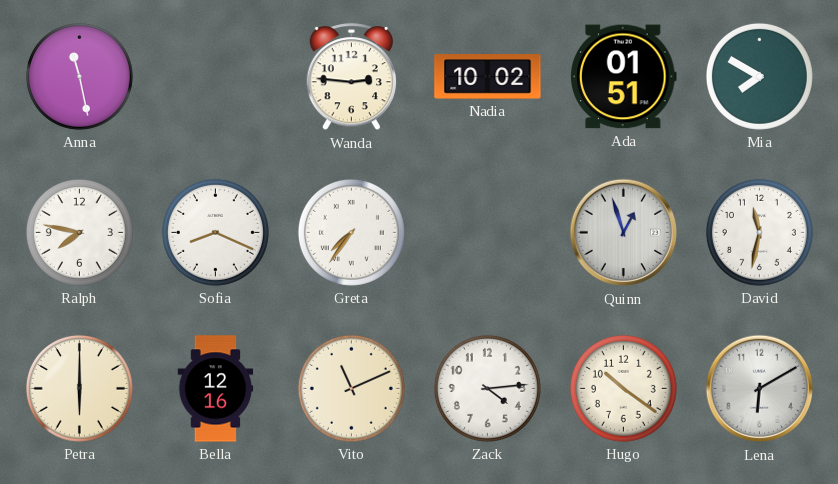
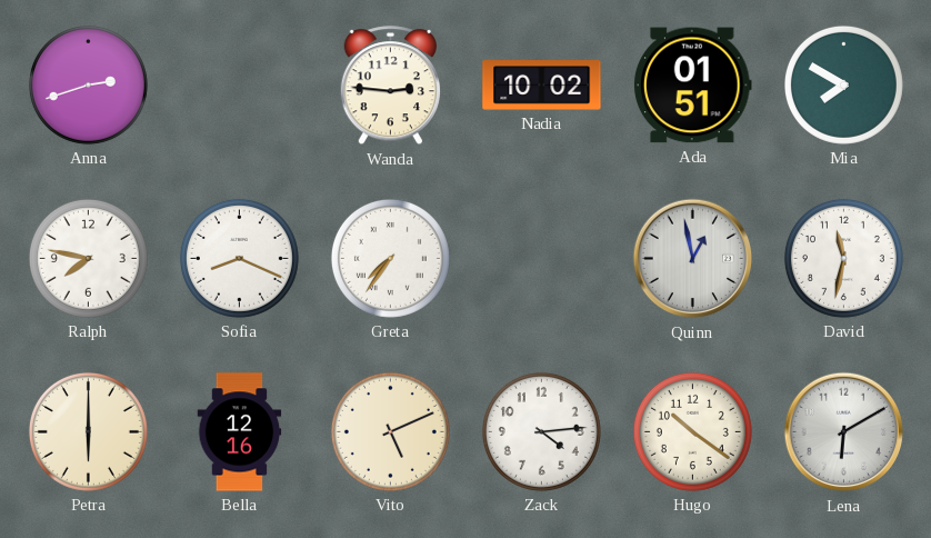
Anna: 11:28 -> 2:42 (88, 84)
Quinn: 12:57 -> 12:58 (693, 259)
Vito: 11:11 -> 5:11 (390, 431)
